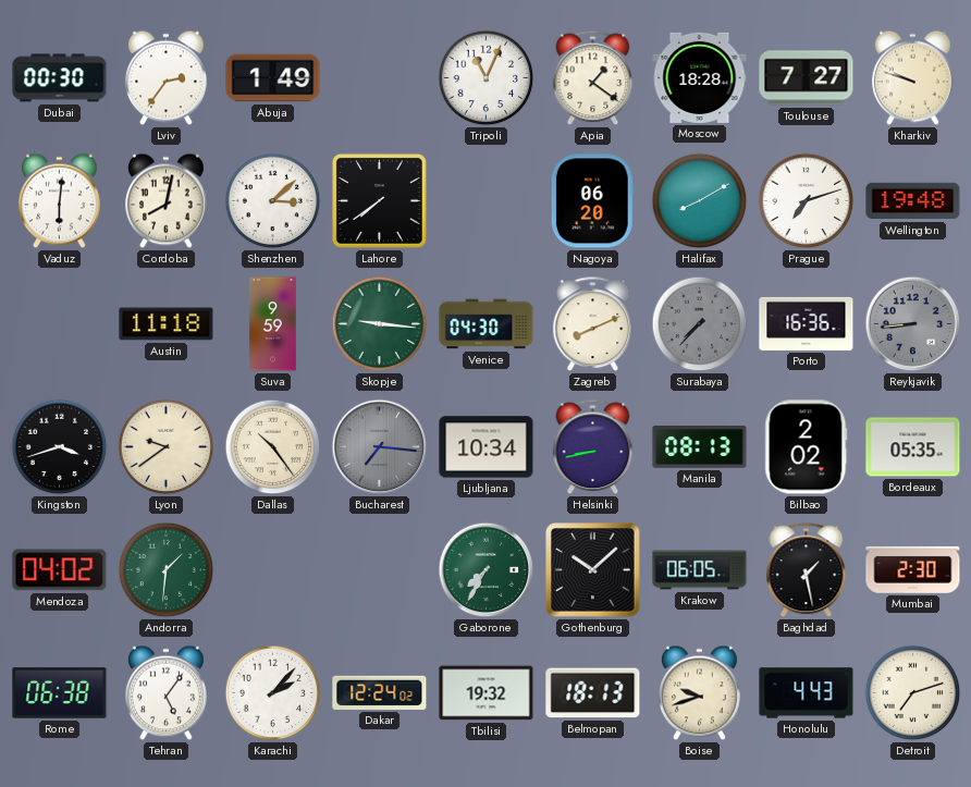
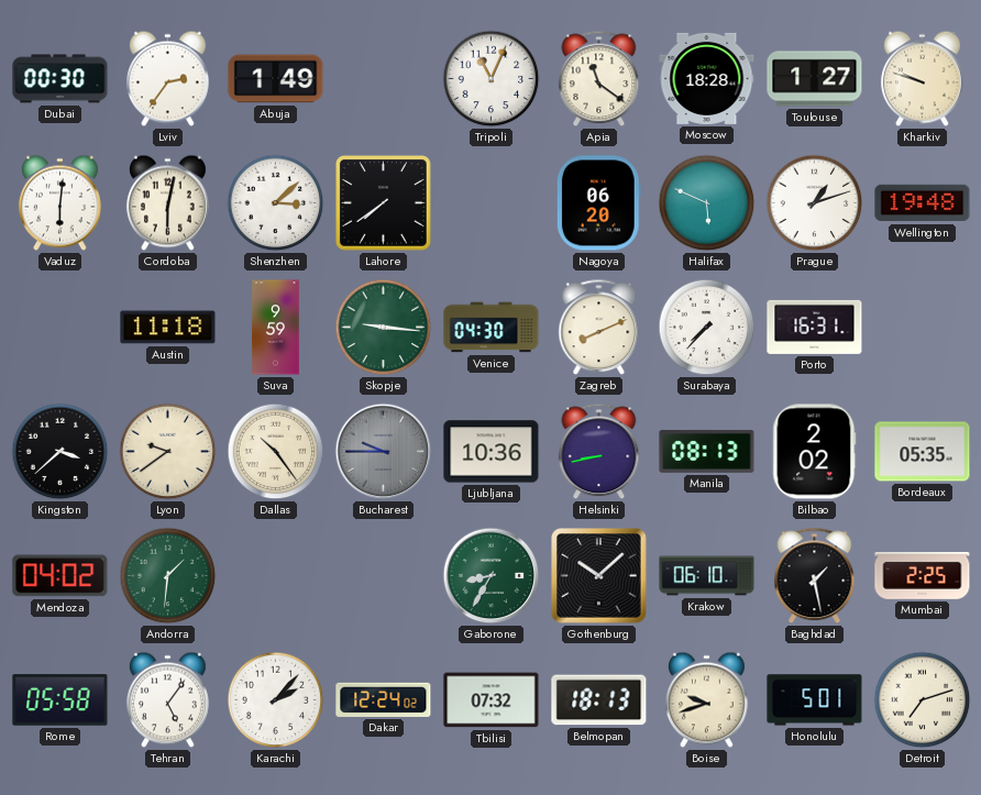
Apia: 1:21 -> 11:21 (599, 79)
Toulouse: 7:27 -> 1:27 (815, 79)
Cordoba: 8:02 -> 6:02 (168, 203)
Halifax: 8:10 -> 5:49 (707, 203)
Prague: 7:12 -> 1:12 (815, 203)
Surabaya dial: grey -> white (707, 328)
Porto: 16:36 -> 16:31 (815, 327)
Reykjavik: 8:44 -> none (913, 324)
Kingston: 3:42 -> 3:38 (60, 452)
Bucharest: 7:16 -> 9:45 (384, 452)
Ljubljana: 10:34 -> 10:36 (492, 452)
Gaborone: 7:35 -> 8:35 (492, 576)
Krakow: 06:05 -> 06:10 (707, 576)
Mumbai: 2:30 -> 2:25 (923, 576)
Rome: 06:38 -> 05:58 (60, 700)
Tbilisi: 19:32 -> 07:32 (492, 700)
Honolulu: 4:43 -> 5:01 (815, 700)
